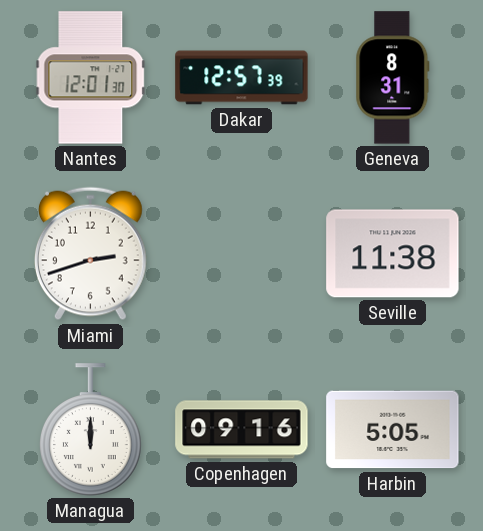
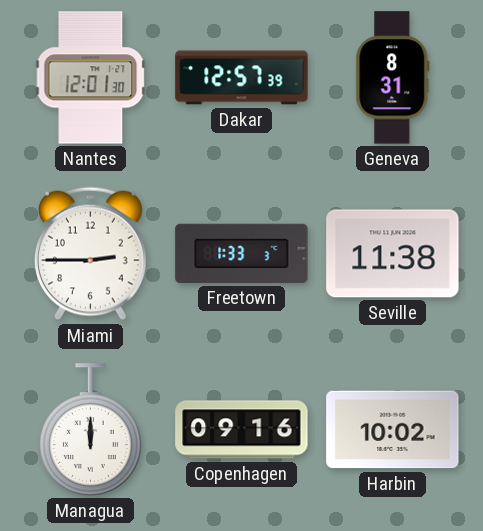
Miami: 2:42 -> 2:45 (90, 254)
Freetown: none -> 1:33 (242, 253)
Harbin: 5:05 -> 10:02 (393, 430)
